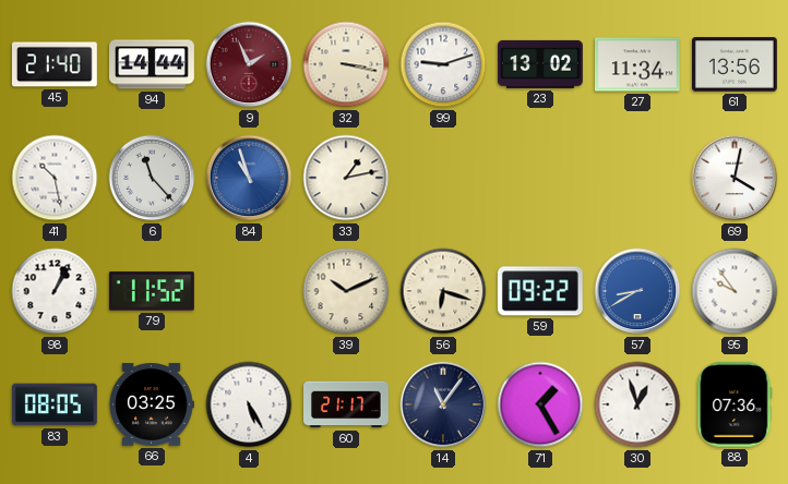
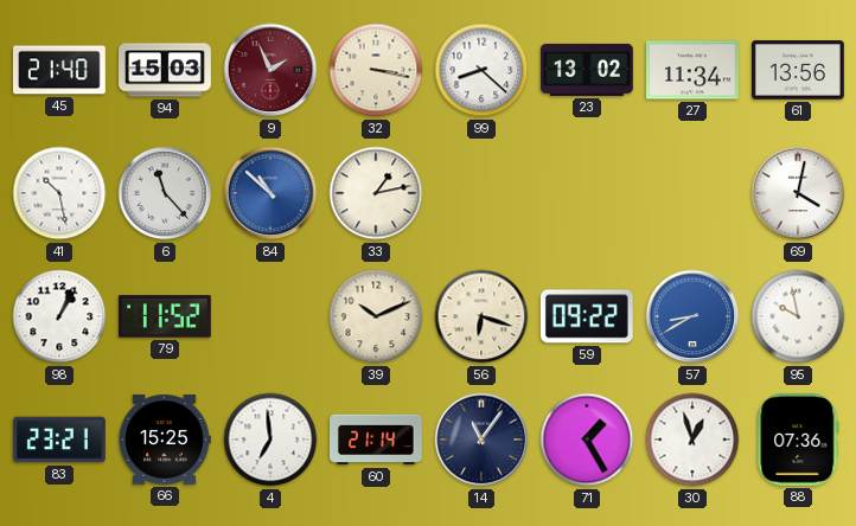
94: 14:44 -> 15:03 (166, 70)
99: 9:12 -> 8:22 (481, 70)
84: 10:57 -> 10:52 (270, 193)
95: 9:54 -> 9:58 (798, 316)
83: 08:05 -> 23:21 (60, 440)
66: 03:25 -> 15:25 (165, 441)
4: 5:25 -> 6:59 (270, 440)
60: 21:17 -> 21:14 (377, 440)
